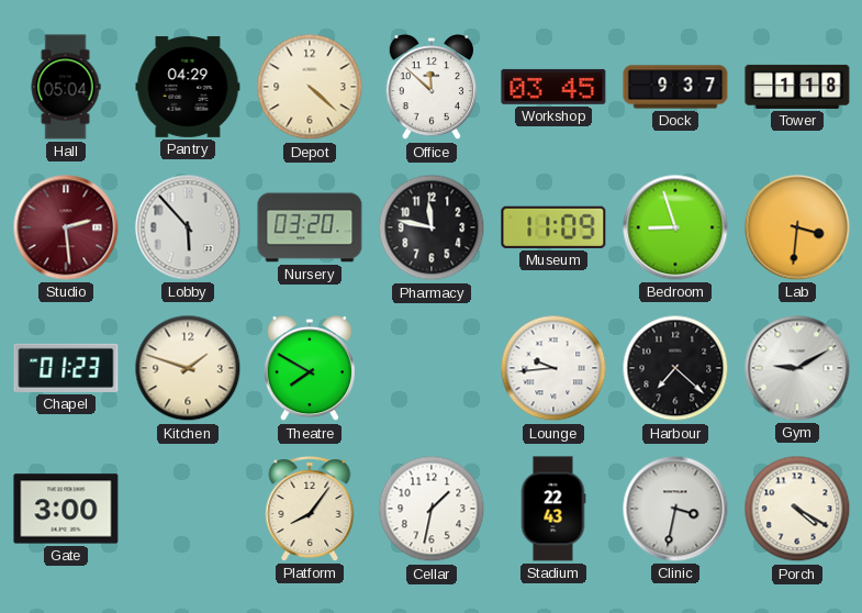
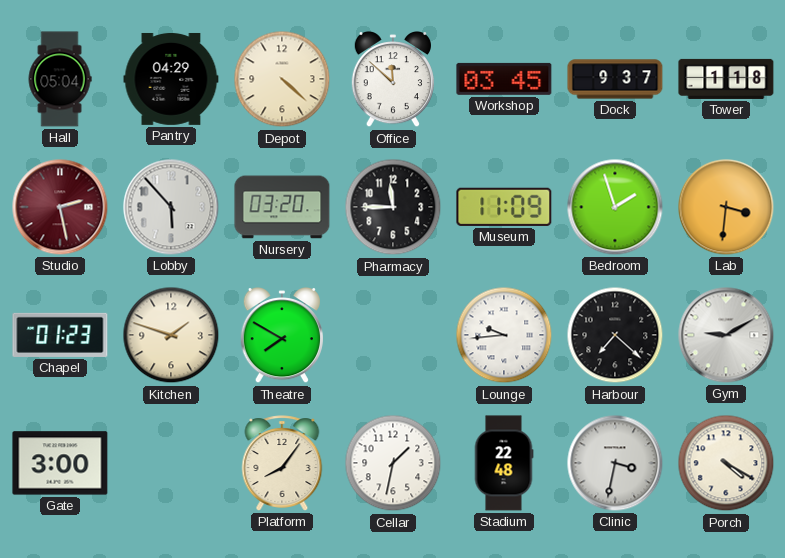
Studio: 2:29 -> 2:28 (60, 207)
Pharmacy: 11:47 -> 11:45 (393, 207)
Bedroom: 8:57 -> 1:57 (615, 207)
Stadium: 22:43 -> 22:48 (504, 463)
